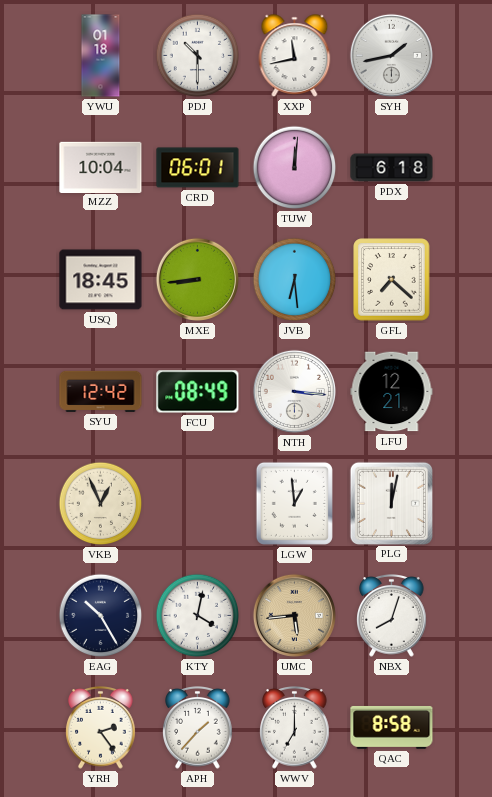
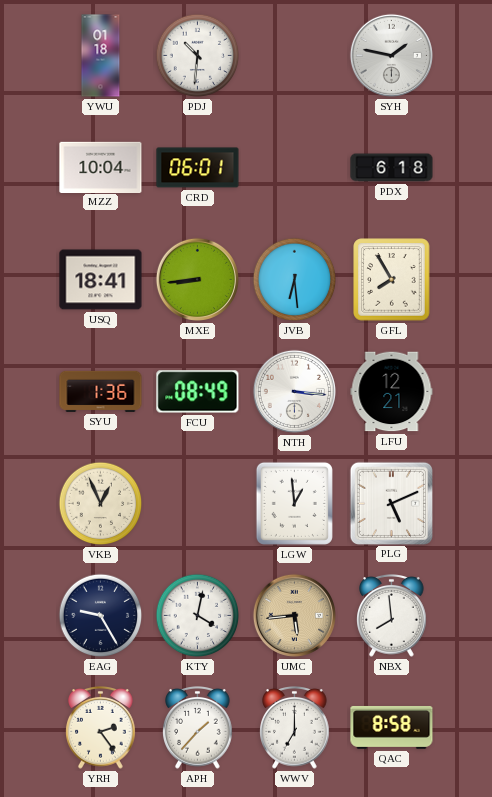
PDJ: 10:30 -> 10:31 (198, 56)
XXP: 11:43 -> none (295, 56)
SYH: 1:43 -> 1:47 (391, 55)
TUW: 12:01 -> none (295, 168)
USQ: 18:45 -> 18:41 (101, 280)
GFL: 7:22 -> 7:55 (392, 280)
SYU: 12:42 -> 1:36 (101, 391)
PLG: 12:02 -> 5:11 (391, 503)
EAG: 10:25 -> 9:25 (101, 616)
NBX: 8:03 -> 7:59 (392, 616)
